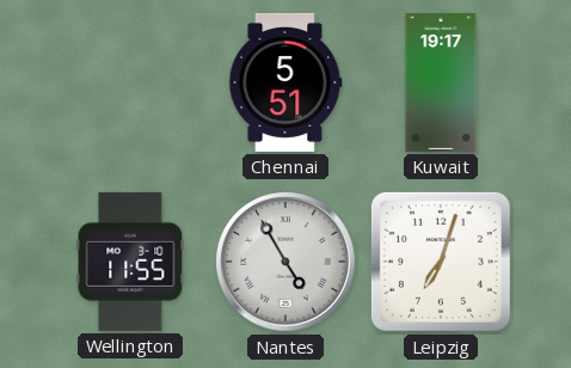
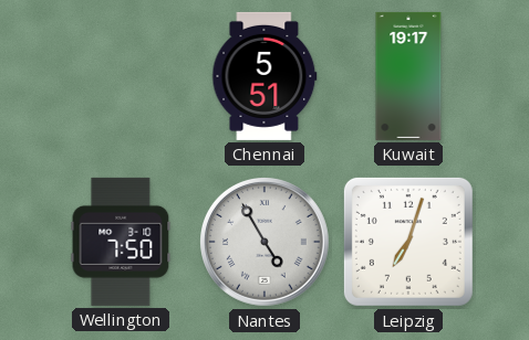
Wellington: 11:55 -> 7:50 (121, 242)
